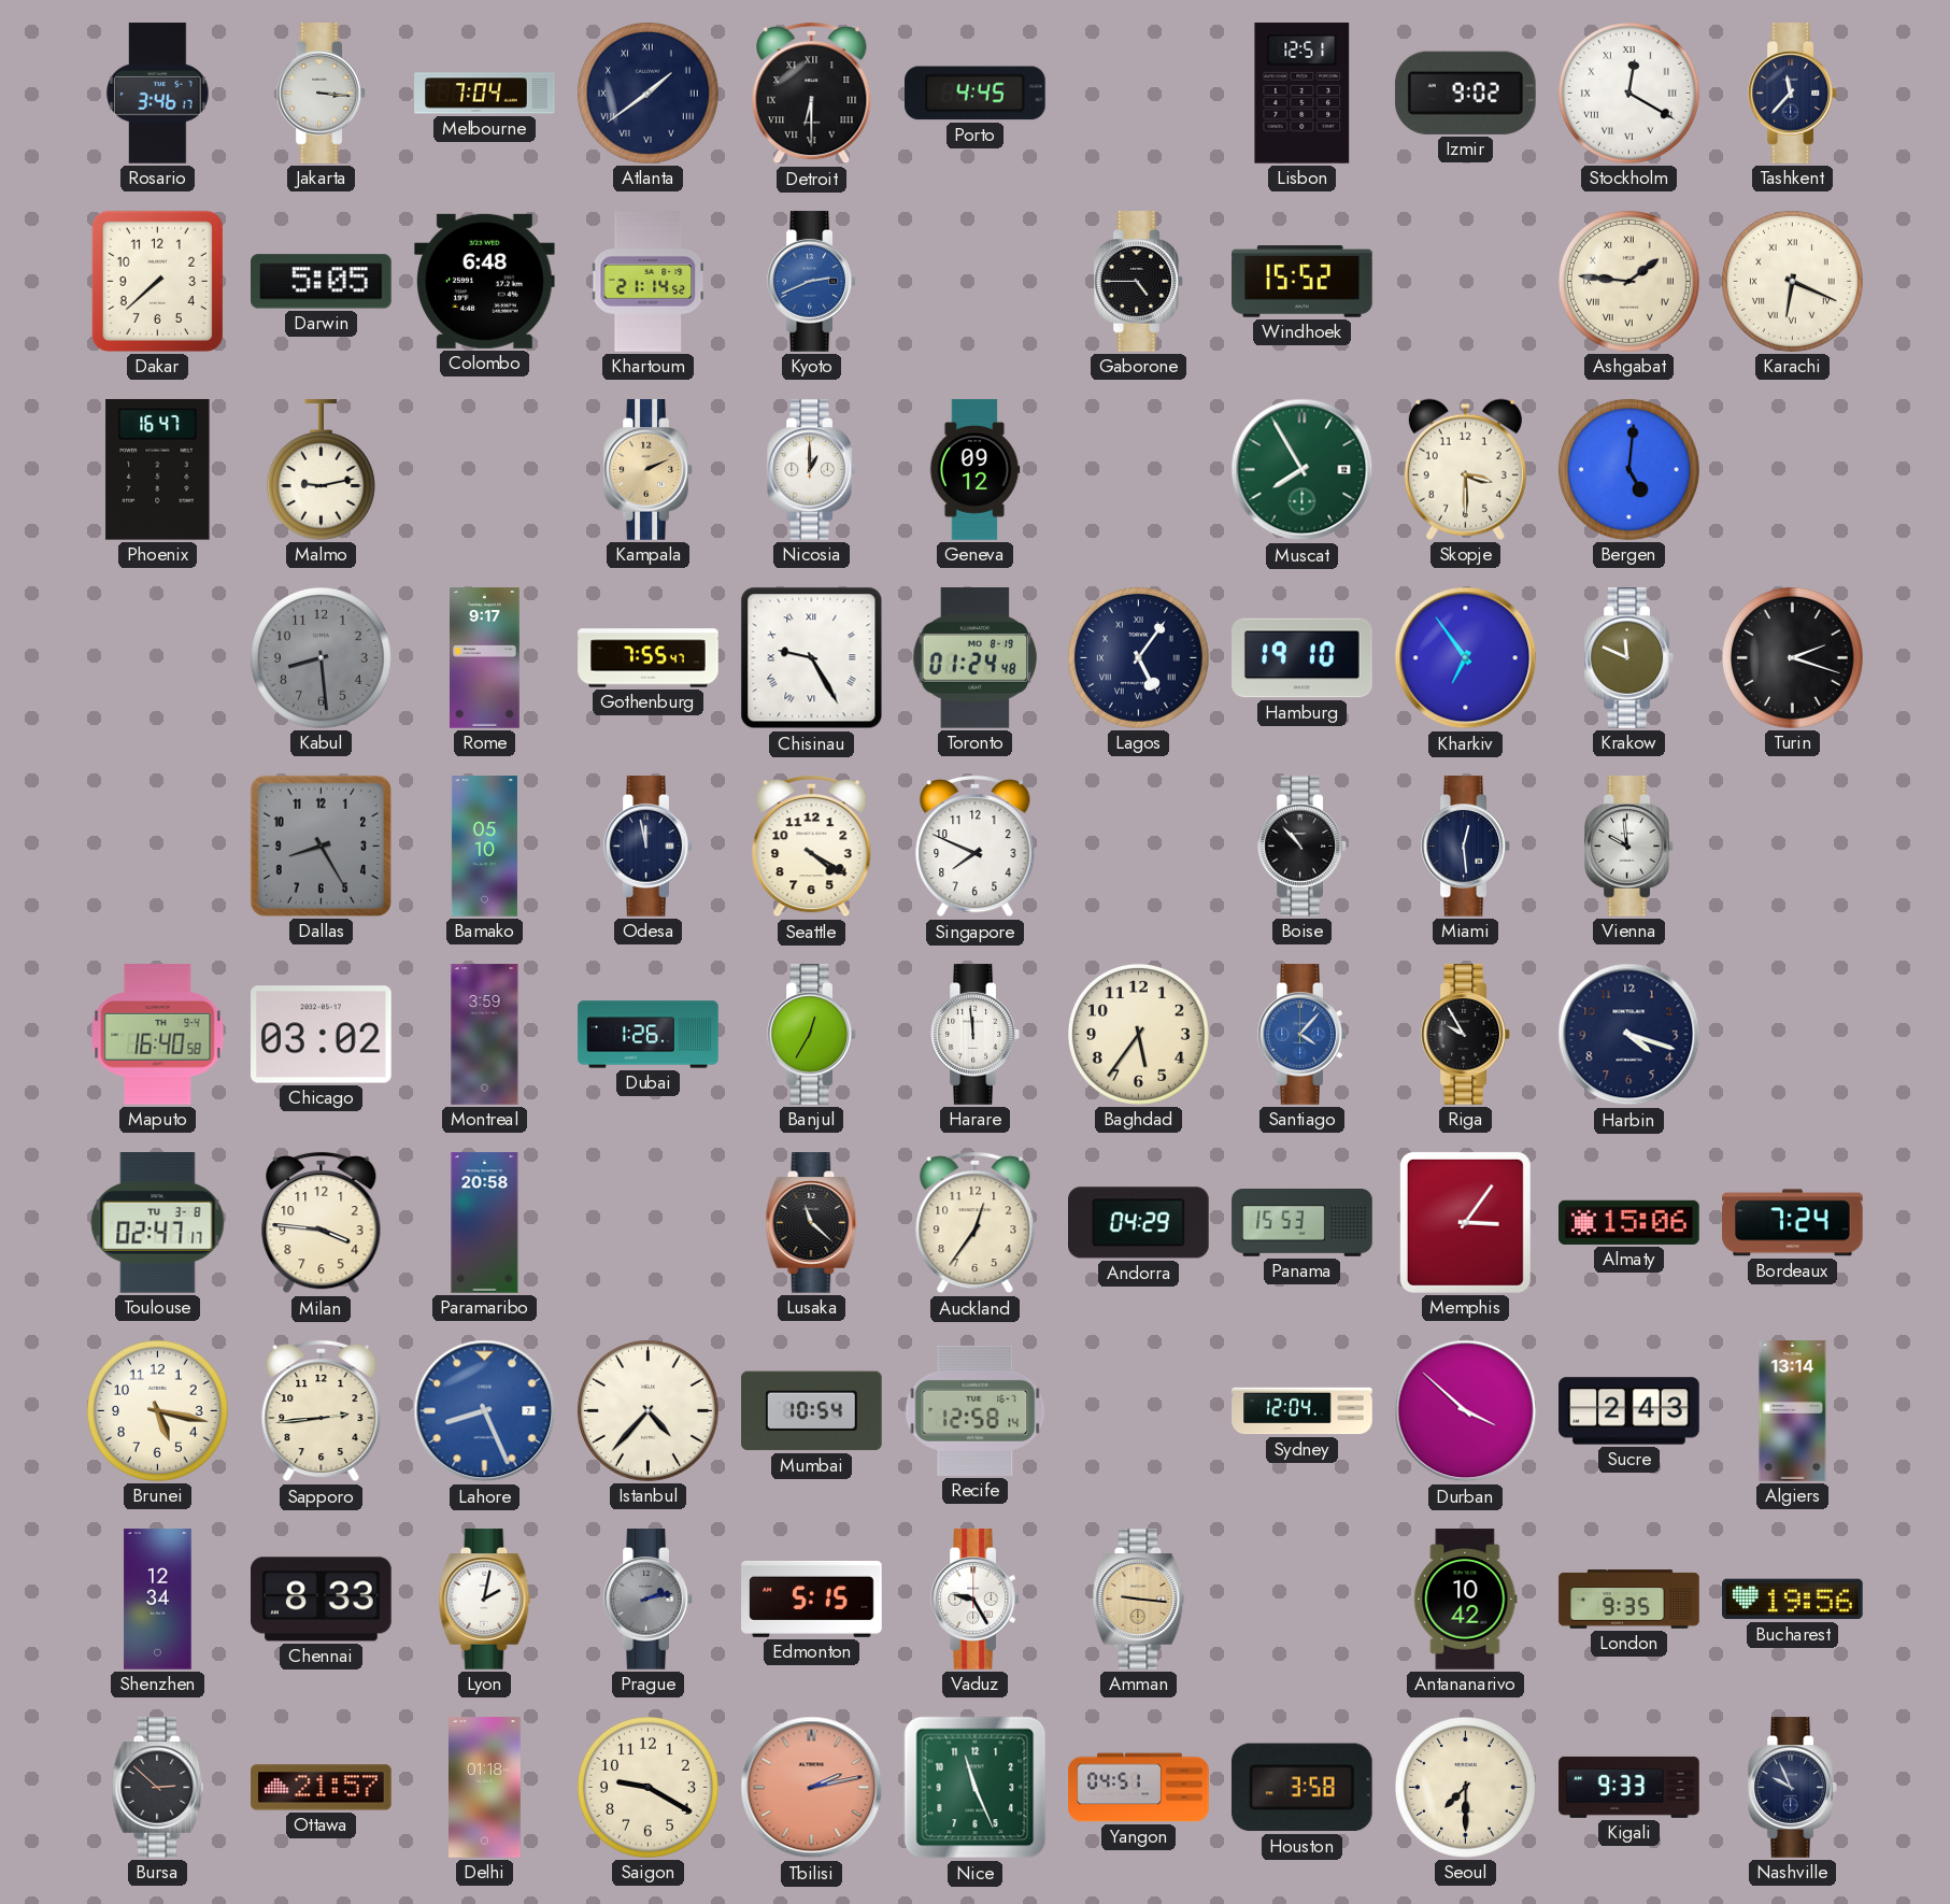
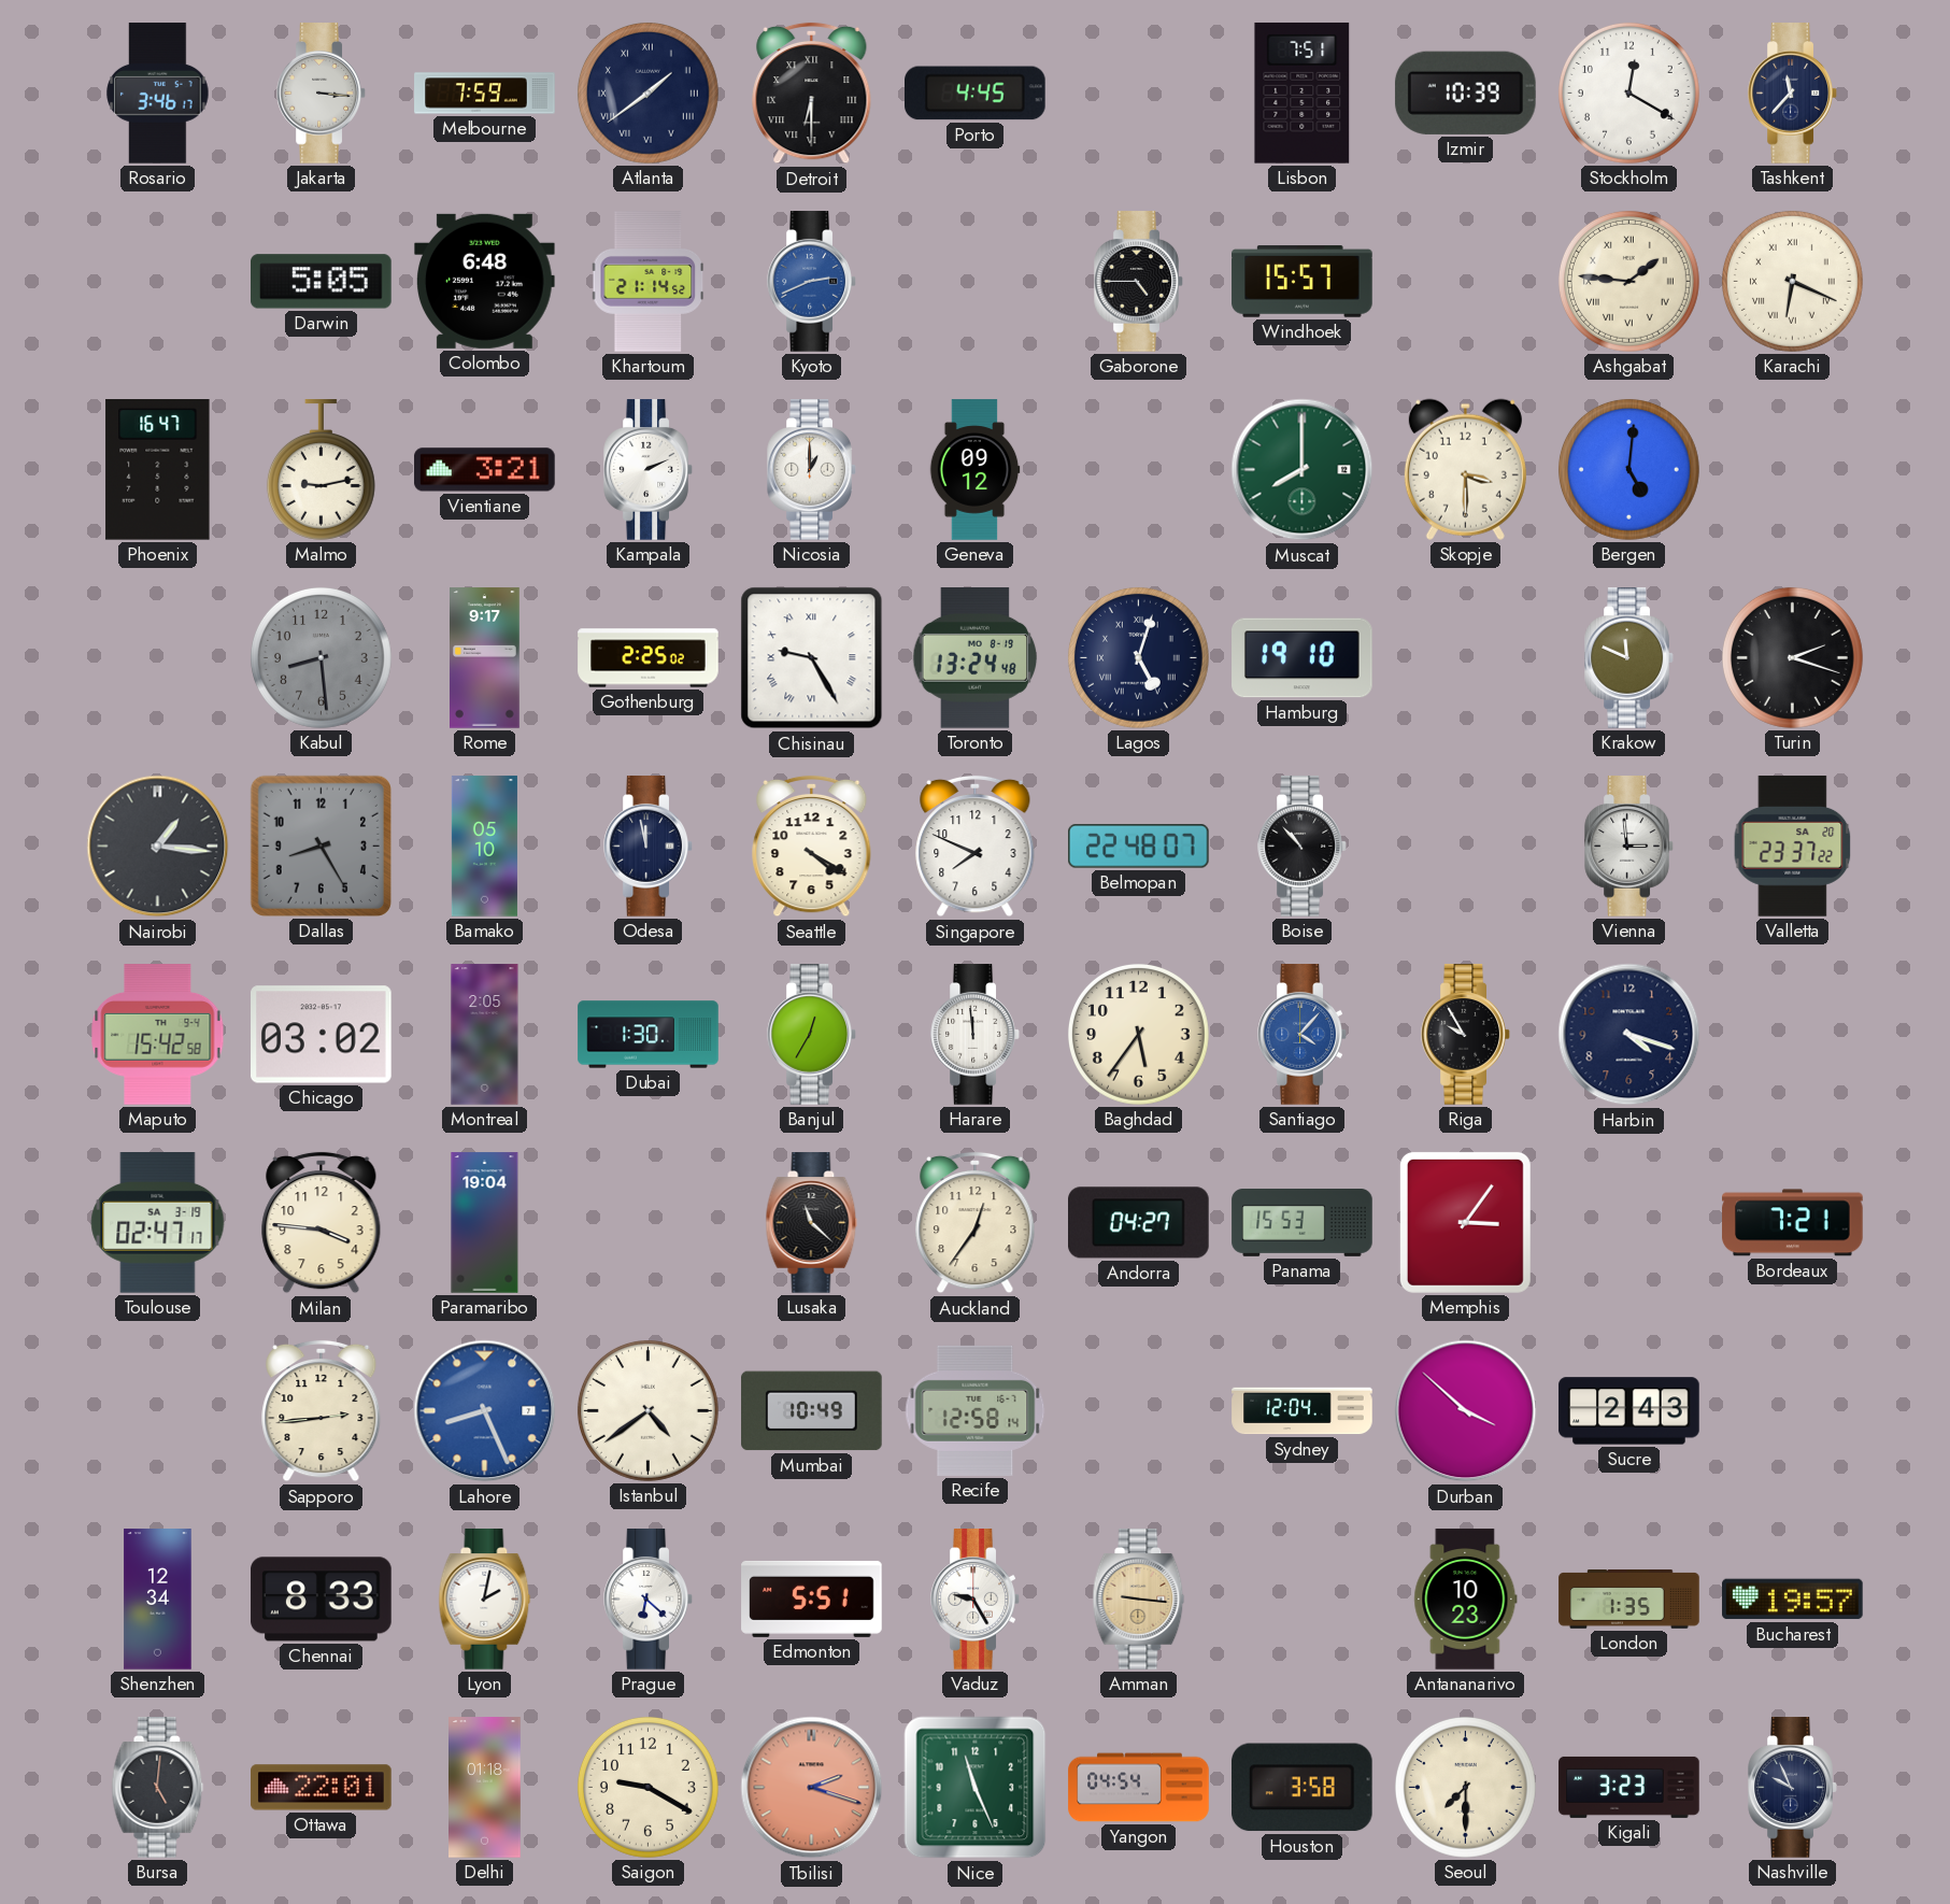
Melbourne: 7:04 -> 7:59 (485, 94)
Lisbon: 12:51 -> 7:51 (1303, 94)
Izmir: 9:02 -> 10:39 (1465, 93)
Stockholm numerals: Roman -> Arabic (1628, 93)
Dakar: 7:38 -> none (157, 281)
Windhoek: 15:52 -> 15:57 (1303, 282)
Vientiane: none -> 3:21 (485, 470)
Kampala dial: champagne -> white (649, 470)
Muscat: 7:55 -> 8:00 (1303, 470)
Gothenburg: 7:55 -> 2:25 (649, 658)
Toronto: 01:24 -> 13:24 (976, 658)
Lagos: 5:06 -> 5:03 (1138, 657)
Kharkiv: 6:54 -> none (1466, 658)
Nairobi: none -> 1:16 (158, 847)
Belmopan: none -> 22:48 (1139, 847)
Miami: 12:29 -> none (1466, 847)
Vienna: 9:59 -> 2:59 (1629, 847)
Valletta: none -> 23:37 (1793, 847)
Maputo: 16:40 -> 15:42 (158, 1035)
Montreal: 3:59 -> 2:05 (485, 1035)
Dubai: 1:26 -> 1:30 (649, 1035)
Toulouse date: TU 3-8 -> SA 3-19 (158, 1223)
Paramaribo: 20:58 -> 19:04 (485, 1223)
Andorra: 04:29 -> 04:27 (1139, 1223)
Almaty: 15:06 -> none (1629, 1222)
Bordeaux: 7:24 -> 7:21 (1793, 1223)
Brunei: 5:17 -> none (157, 1410)
Istanbul: 4:37 -> 4:39 (647, 1410)
Mumbai: 10:54 -> 10:49 (812, 1411)
Algiers: 13:14 -> none (1793, 1411)
Prague: 2:13 -> 6:22 (649, 1600)
Prague dial: grey -> white (649, 1600)
Edmonton: 5:15 -> 5:51 (812, 1598)
Antananarivo: 10:42 -> 10:23 (1466, 1600)
London: 9:35 -> 1:35 (1629, 1600)
Bucharest: 19:56 -> 19:57 (1793, 1600)
Bursa: 2:52 -> 5:01 (158, 1788)
Ottawa: 21:57 -> 22:01 (322, 1788)
Tbilisi: 2:13 -> 2:18 (812, 1788)
Yangon: 04:51 -> 04:54 (1139, 1788)
Kigali: 9:33 -> 3:23 (1629, 1787)
